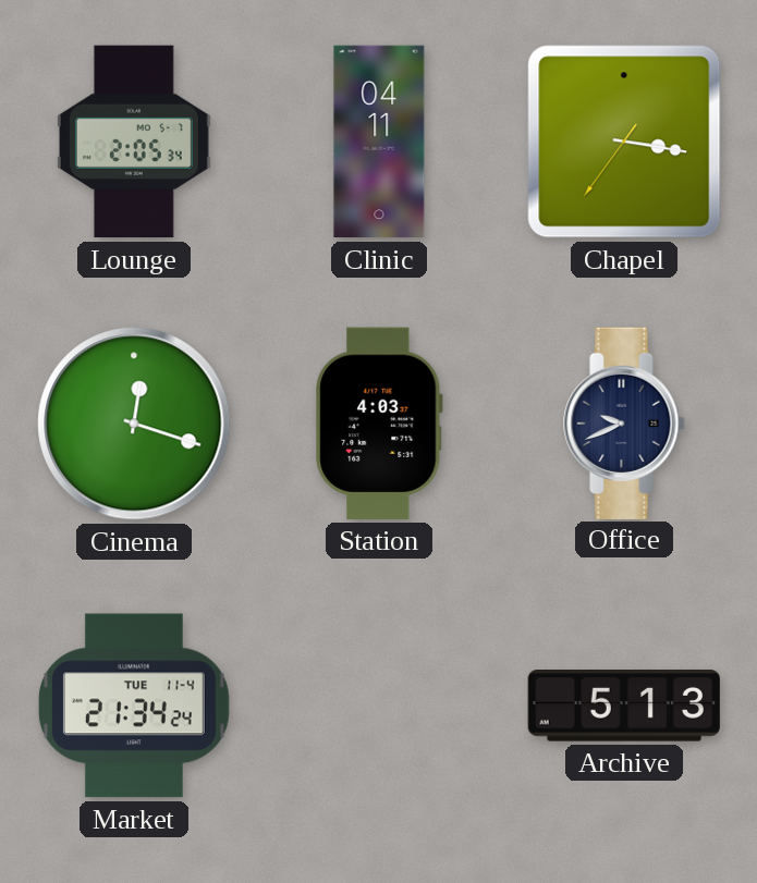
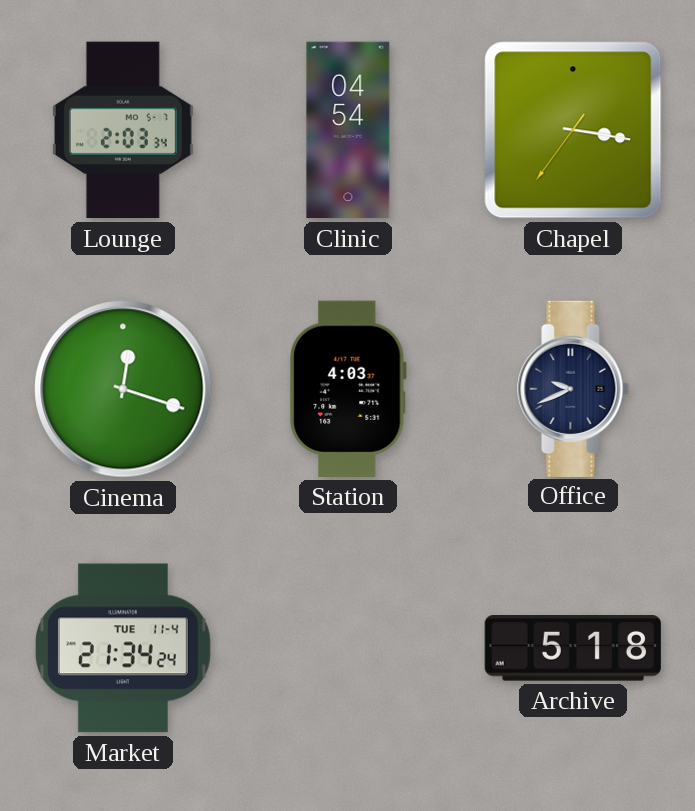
Lounge: 2:05 -> 2:03 (123, 130)
Clinic: 04:11 -> 04:54 (348, 130)
Archive: 5:13 -> 5:18 (572, 649)
